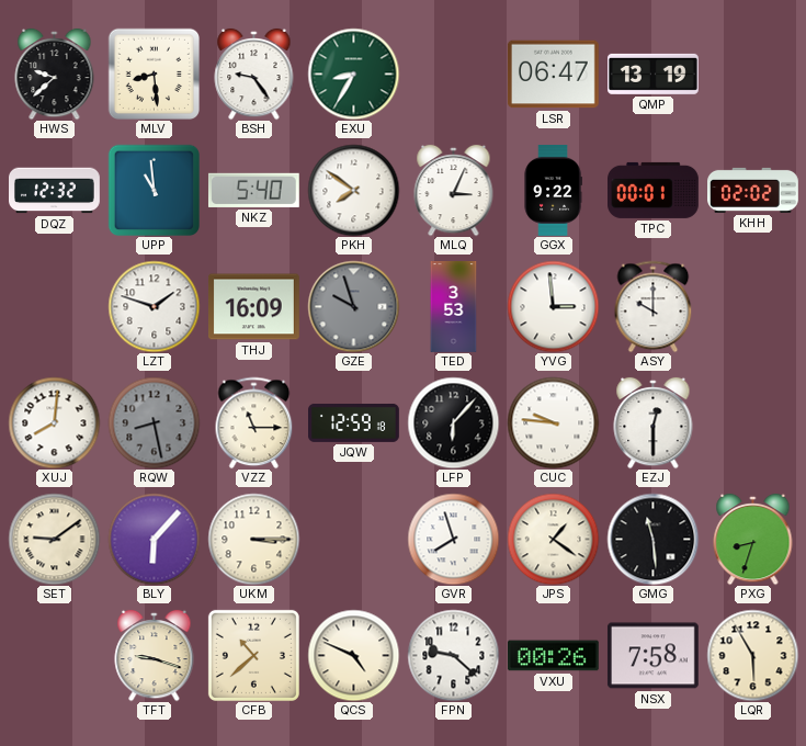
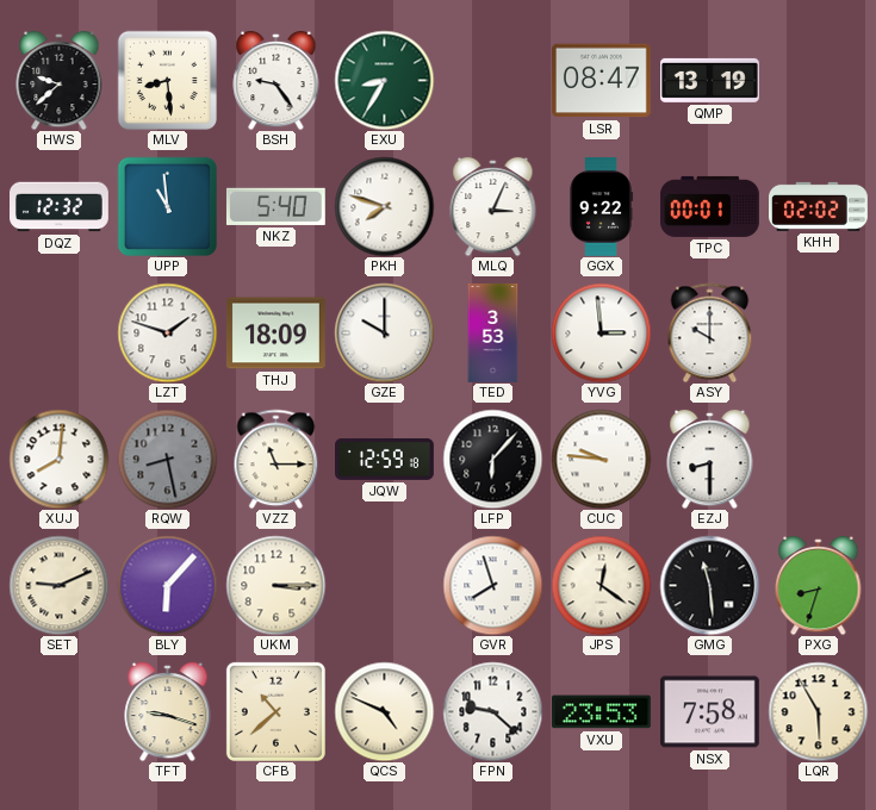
LSR: 06:47 -> 08:47 (601, 81)
PKH: 7:51 -> 7:48 (384, 206)
THJ: 16:09 -> 18:09 (277, 334)
GZE: 9:57 -> 10:00 (384, 332)
GZE dial: grey -> white (384, 332)
EZJ: 12:30 -> 8:30 (710, 459)
SET: 9:09 -> 9:11 (58, 585)
JPS: 1:21 -> 12:21 (601, 585)
VXU: 00:26 -> 23:53 (601, 712)
